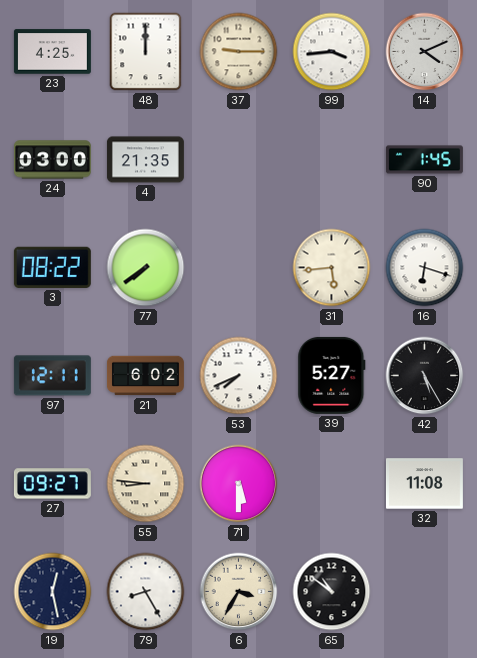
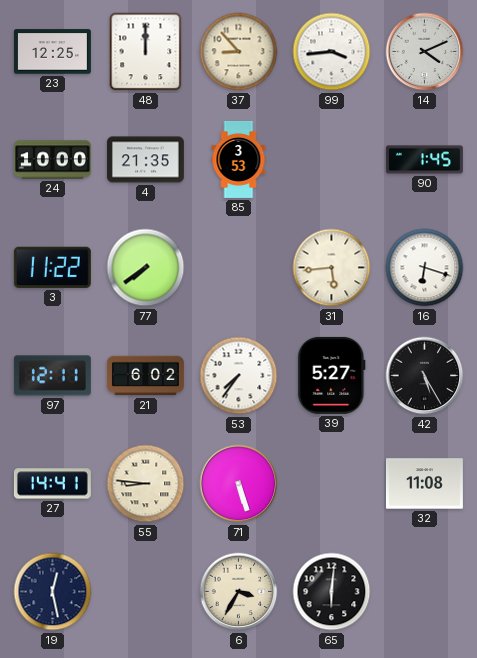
23: 4:25 -> 12:25 (52, 52)
37: 9:15 -> 8:53 (239, 52)
24: 03:00 -> 10:00 (52, 160)
85: none -> 3:53 (239, 159)
3: 08:22 -> 11:22 (52, 267)
53: 7:41 -> 7:36 (239, 376)
27: 09:27 -> 14:41 (52, 484)
71: 5:30 -> 5:27 (239, 484)
79: 8:25 -> none (146, 592)
65: 10:51 -> 6:01 (332, 592)
